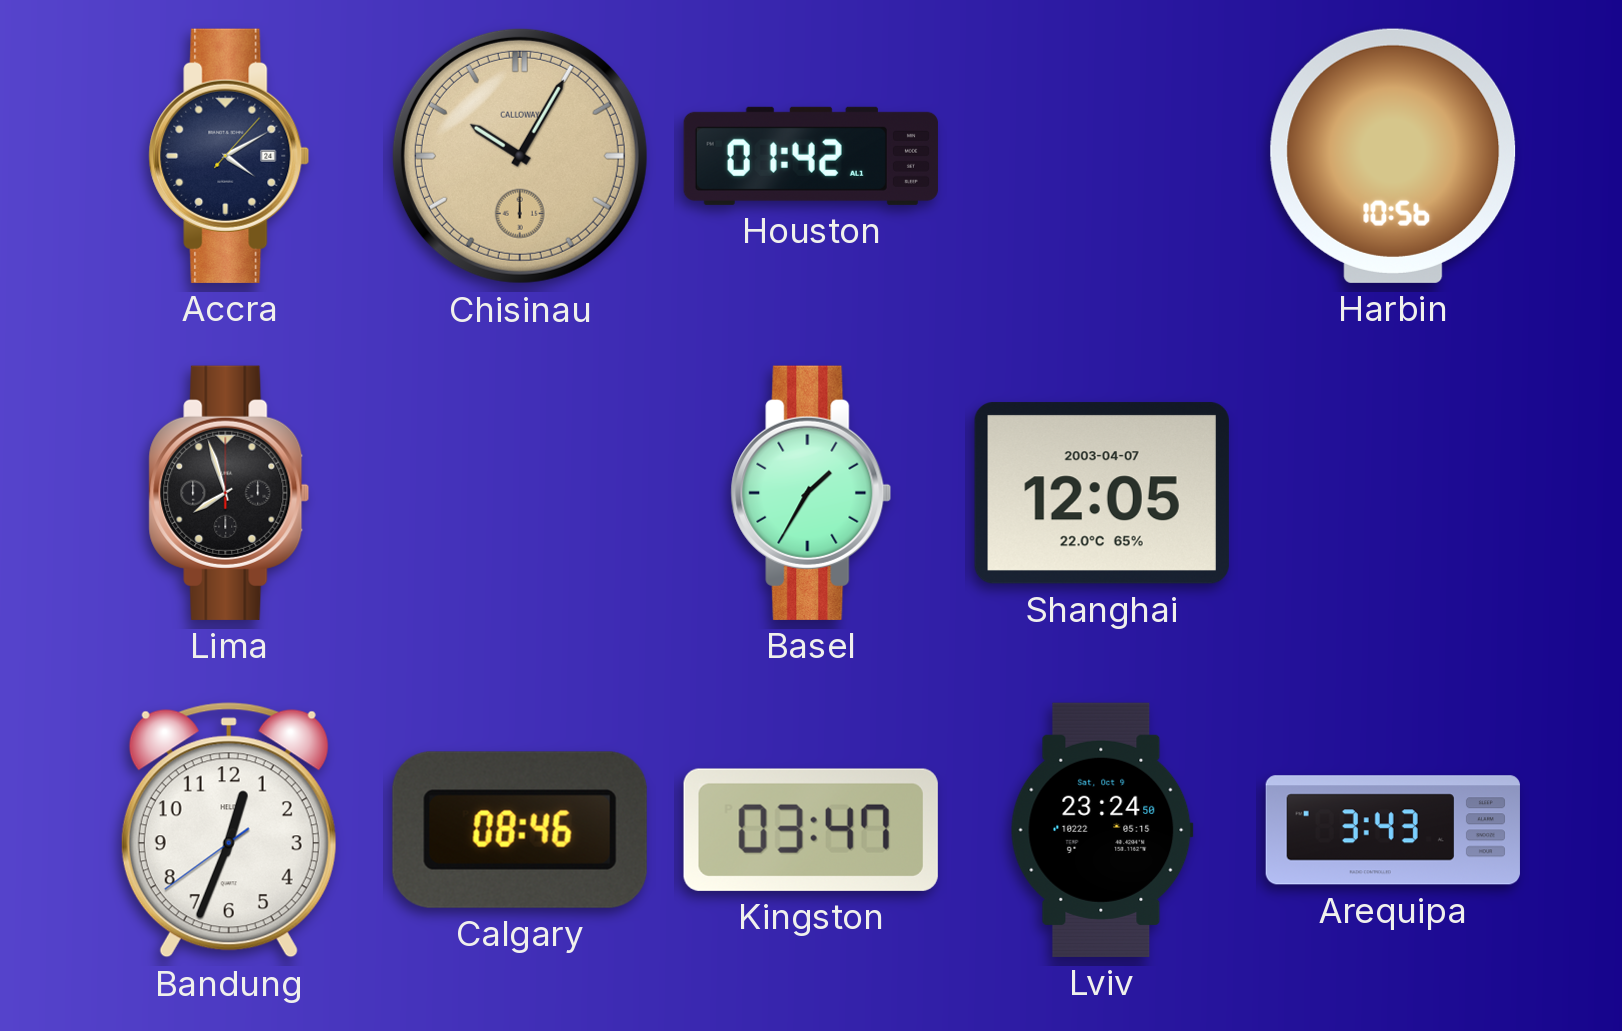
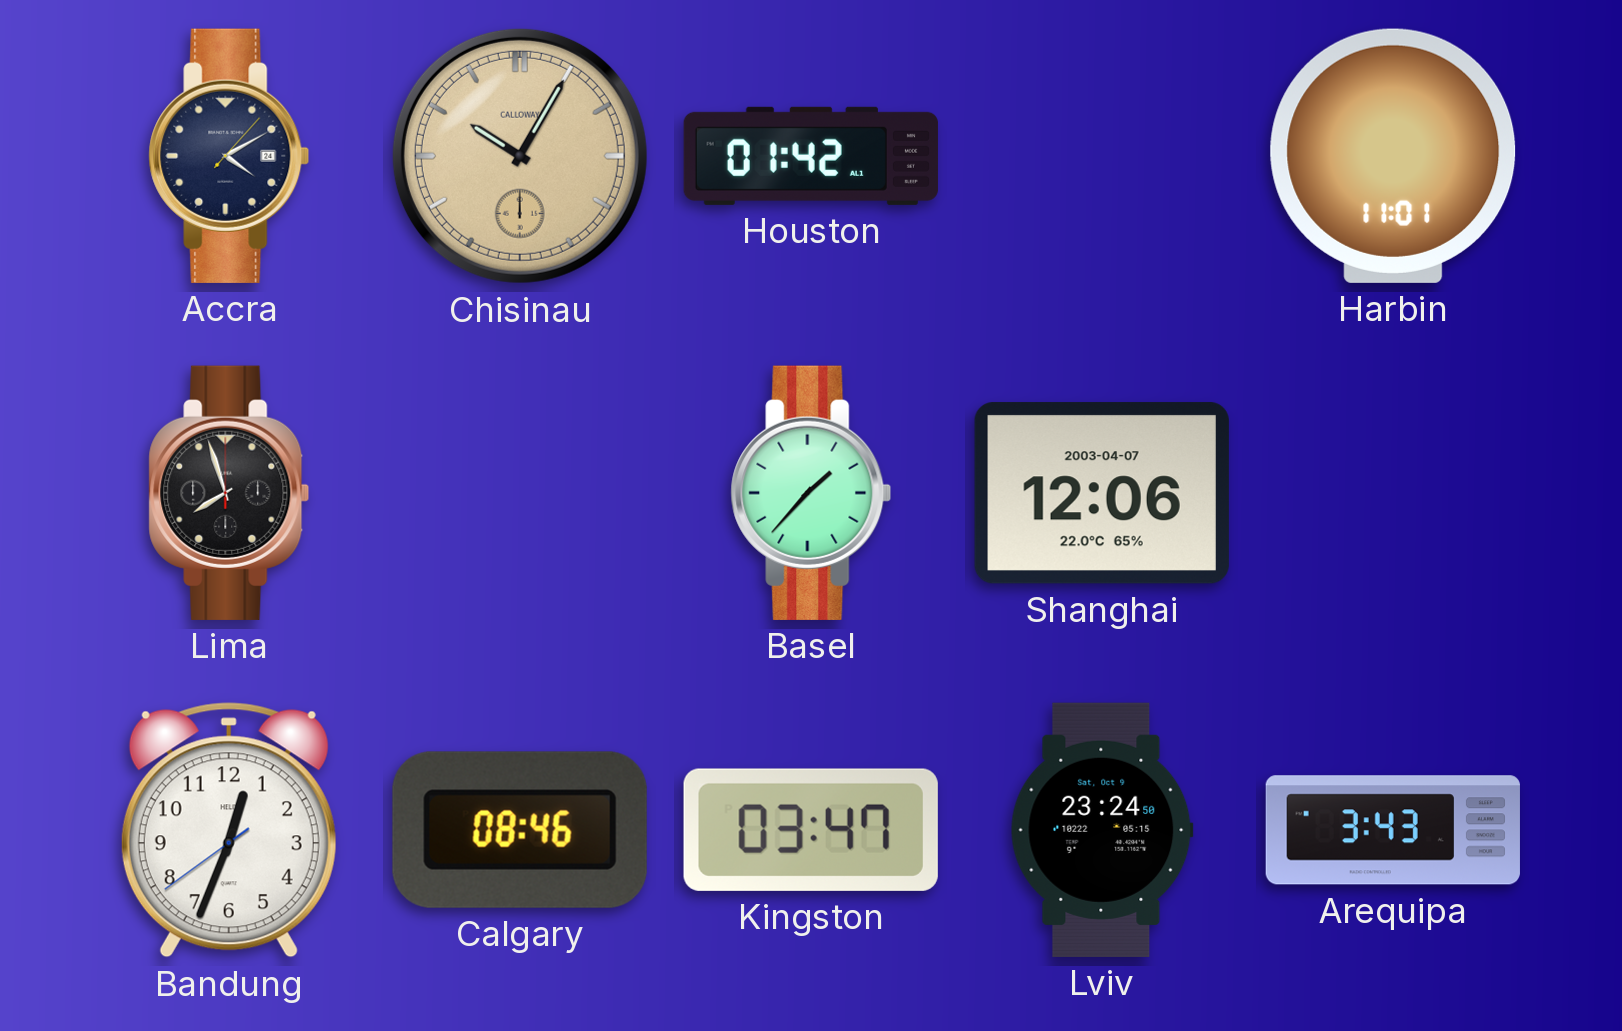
Harbin: 10:56 -> 11:01 (1393, 156)
Basel: 1:35 -> 1:37 (811, 493)
Shanghai: 12:05 -> 12:06 (1102, 493)
